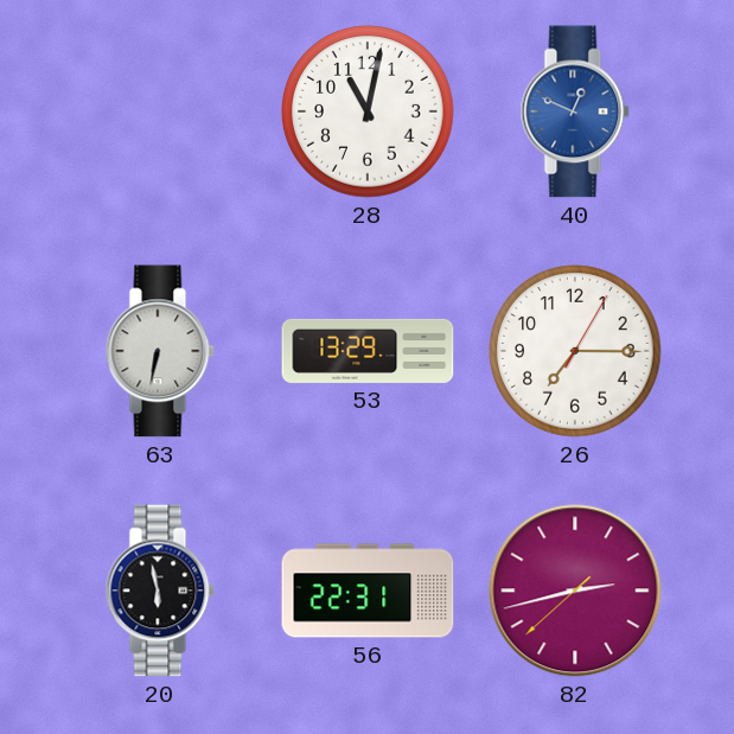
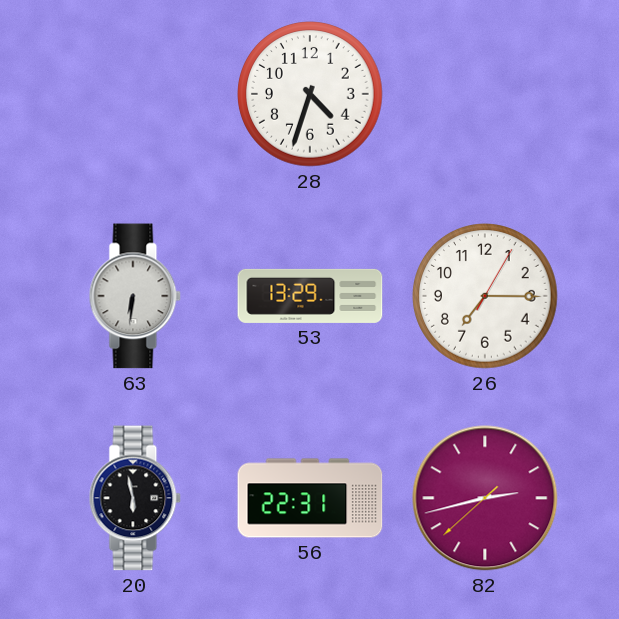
28: 11:02 -> 4:33 (310, 94)
40: 12:49 -> none (575, 111)
63: 6:32 -> 6:31 (135, 296)
